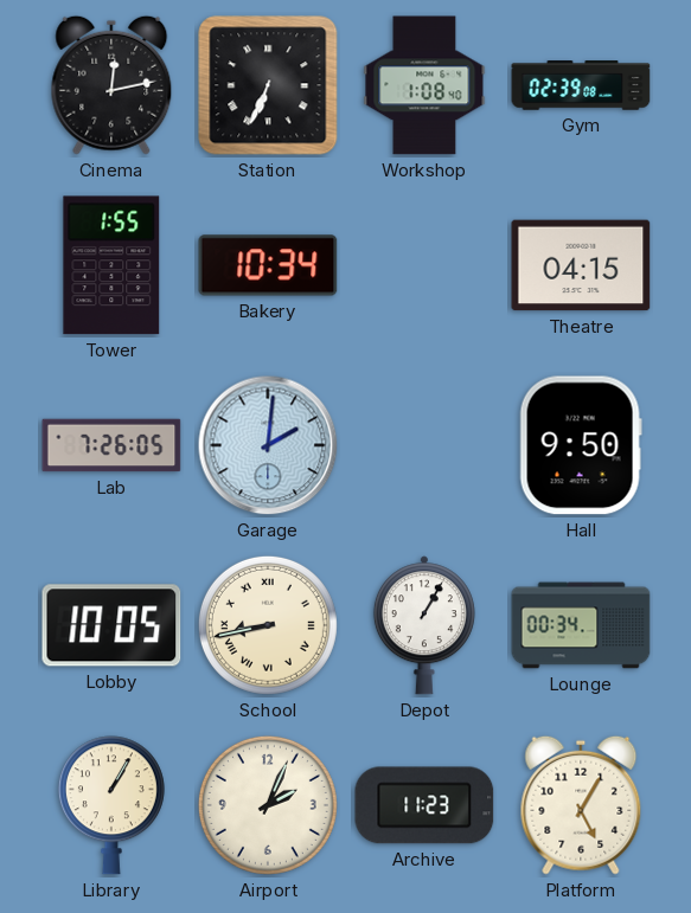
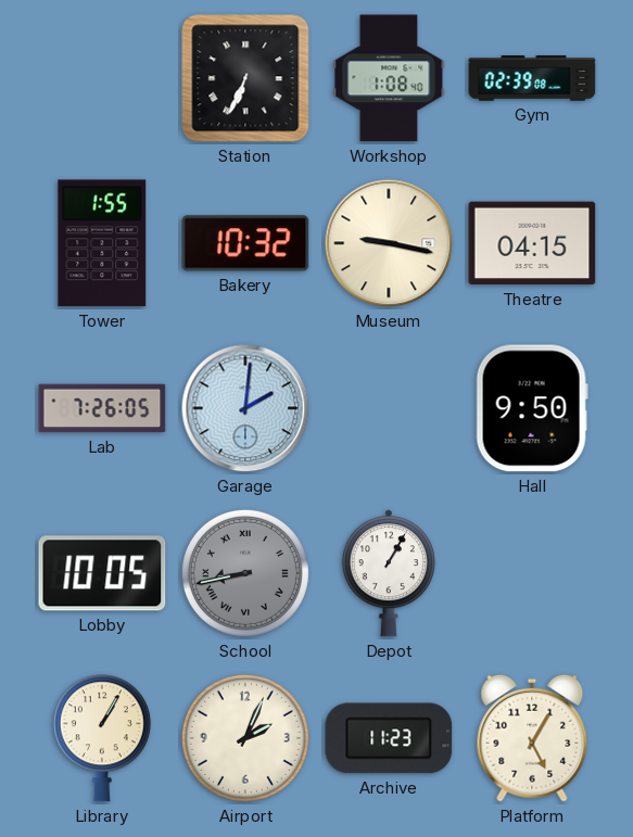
Cinema: 12:13 -> none (111, 85)
Bakery: 10:34 -> 10:32 (245, 243)
Museum: none -> 9:17 (389, 243)
School dial: cream -> grey (245, 573)
Lounge: 00:34 -> none (581, 625)
